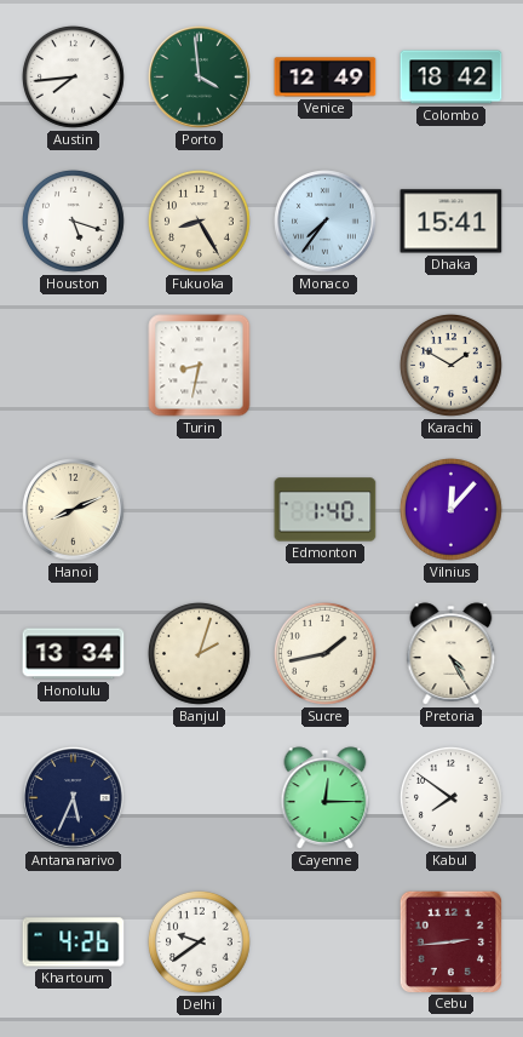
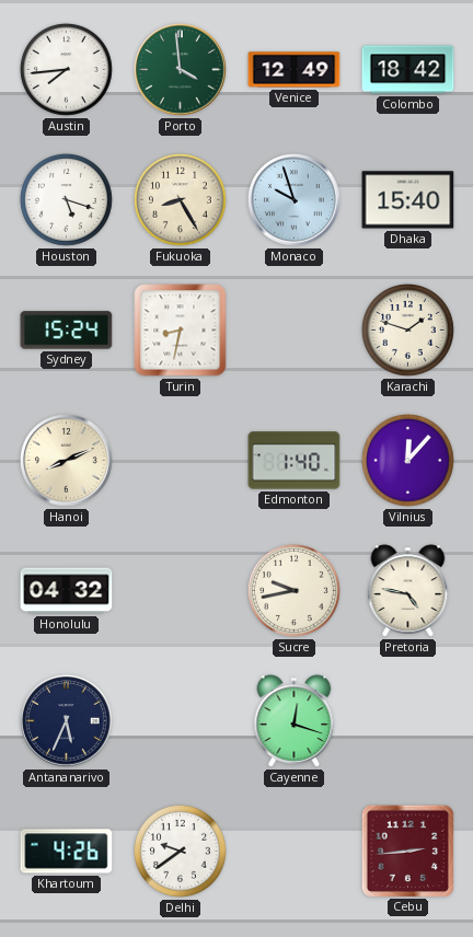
Monaco: 7:36 -> 9:57 (295, 200)
Dhaka: 15:41 -> 15:40 (408, 200)
Sydney: none -> 15:24 (67, 331)
Karachi: 1:50 -> 1:48 (407, 329)
Honolulu: 13:34 -> 04:32 (67, 591)
Banjul: 2:03 -> none (199, 653)
Sucre: 1:43 -> 9:43 (293, 590)
Pretoria: 4:25 -> 4:47 (408, 591)
Cayenne: 12:15 -> 12:18 (295, 721)
Kabul: 7:51 -> none (450, 797)
